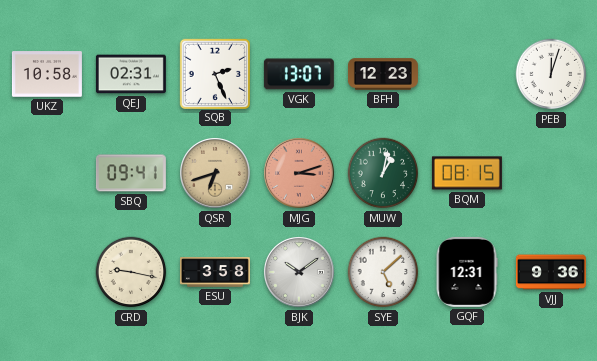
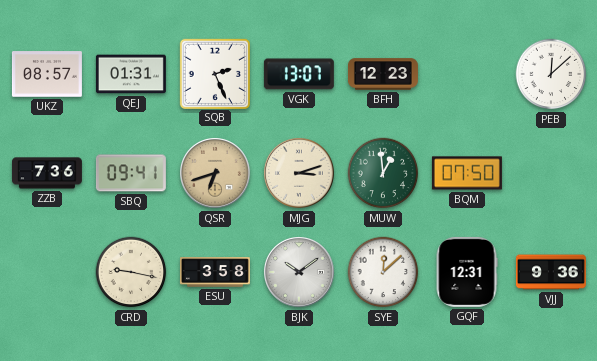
UKZ: 10:58 -> 08:57 (47, 74)
QEJ: 02:31 -> 01:31 (131, 74)
PEB: 12:03 -> 12:08 (551, 74)
ZZB: none -> 7:36 (47, 173)
MJG dial: salmon -> cream (300, 174)
MUW: 1:02 -> 12:59 (383, 173)
BQM: 08:15 -> 07:50 (467, 173)
SYE: 5:08 -> 12:08 (383, 272)
